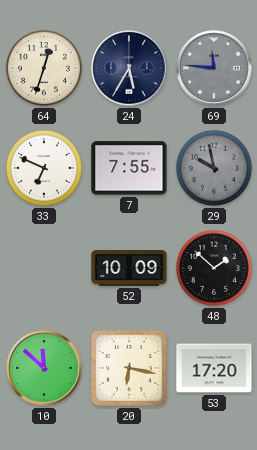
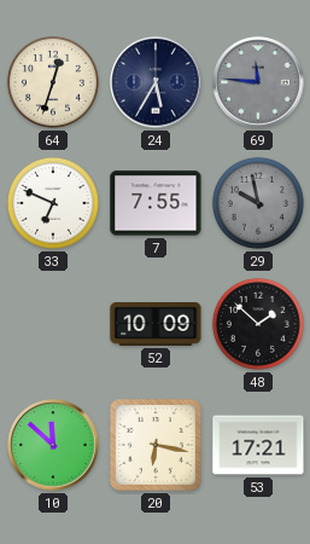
53: 17:20 -> 17:21 (258, 445)
